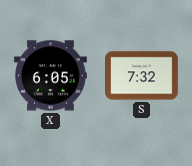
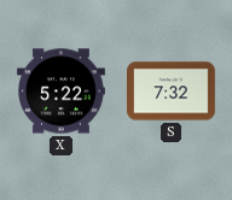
X: 6:05 -> 5:22 (62, 92)
